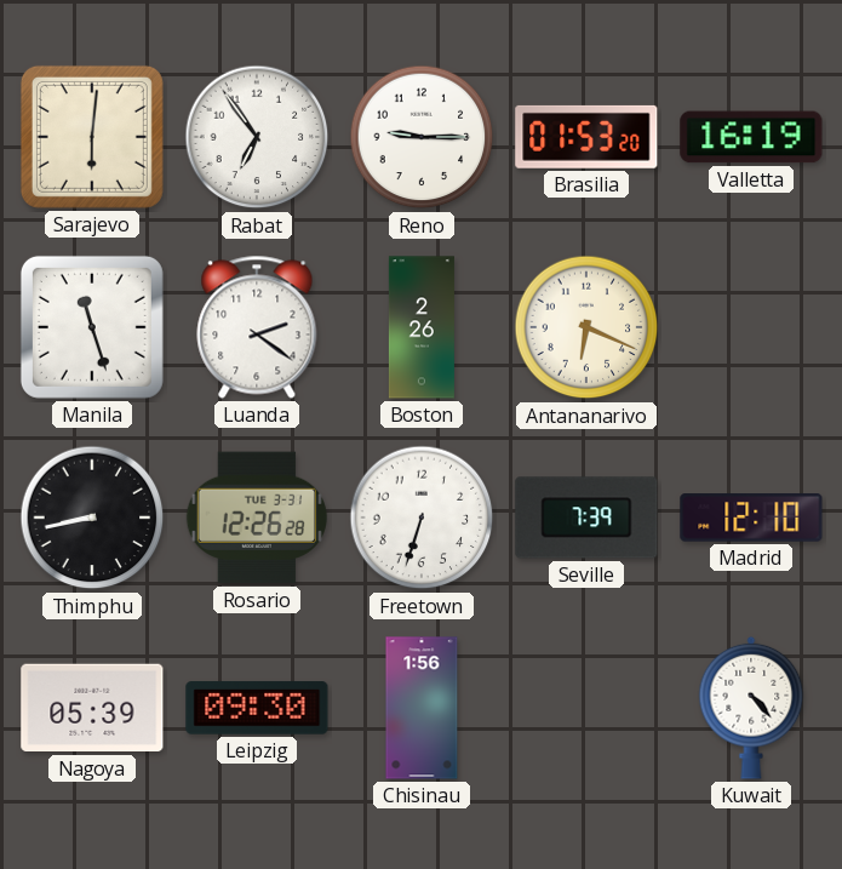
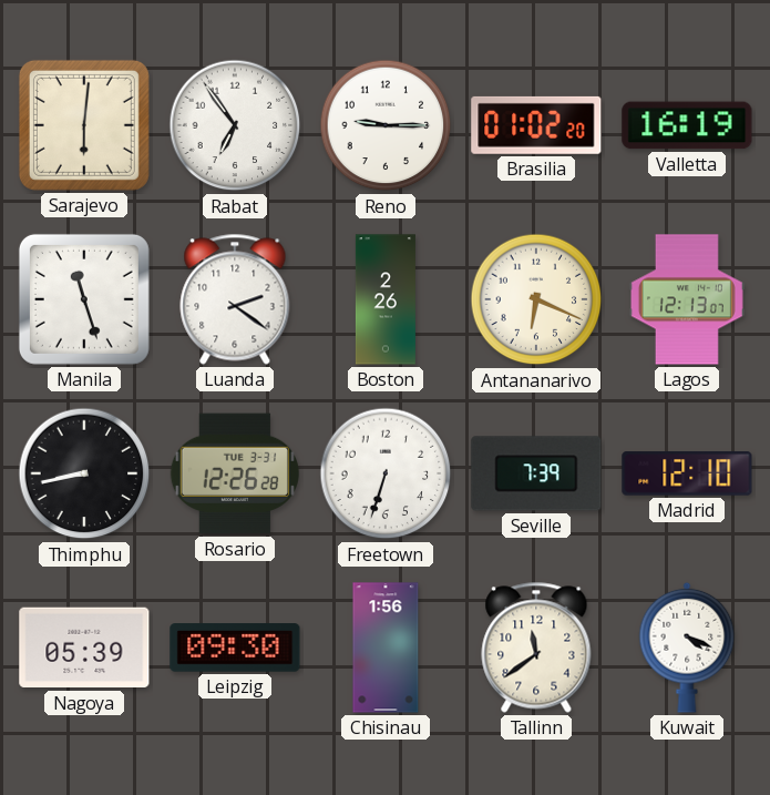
Brasilia: 01:53 -> 01:02 (536, 125)
Lagos: none -> 12:13 (687, 299)
Tallinn: none -> 11:39 (536, 648)
Kuwait: 4:23 -> 4:19 (687, 648)
